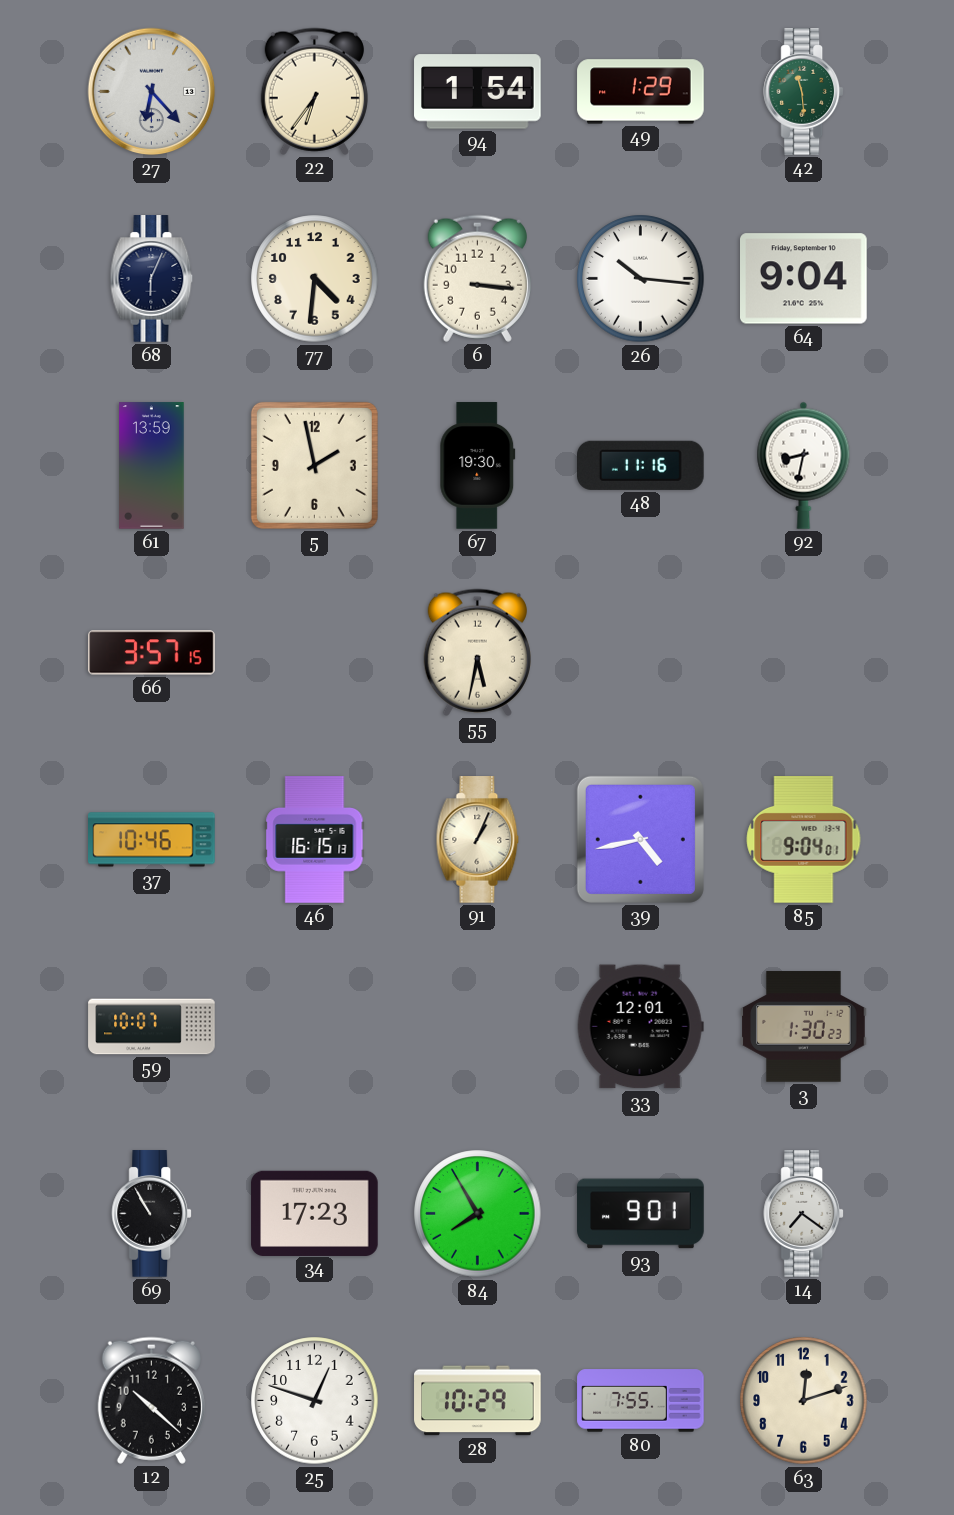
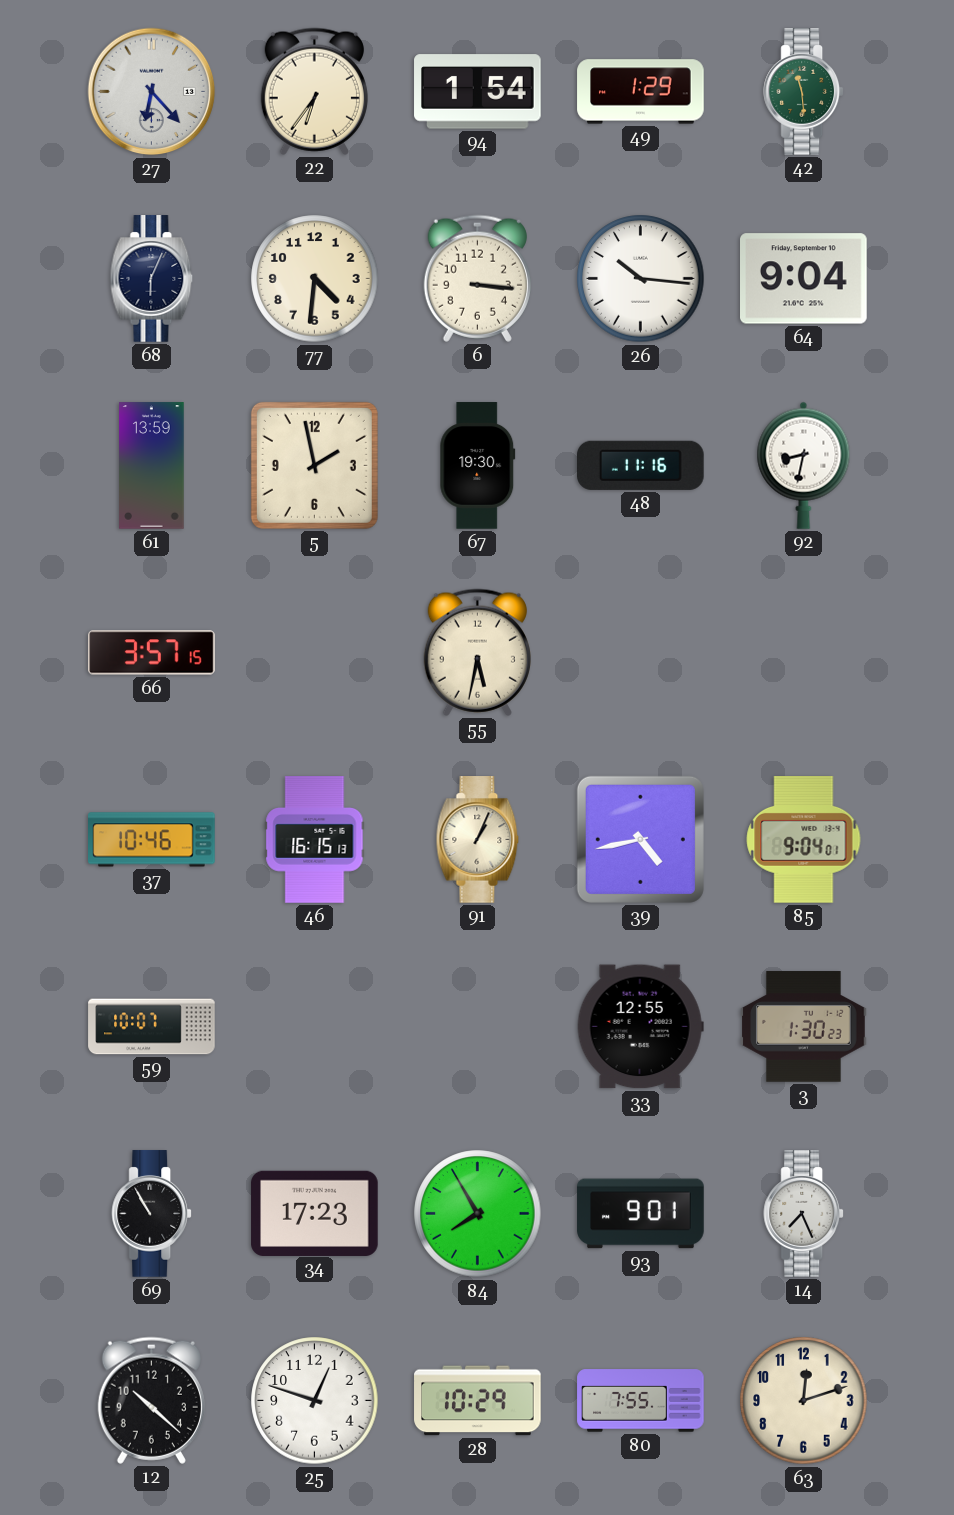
33: 12:01 -> 12:55 (640, 1027)
14: 7:21 -> 7:26 (804, 1214)
